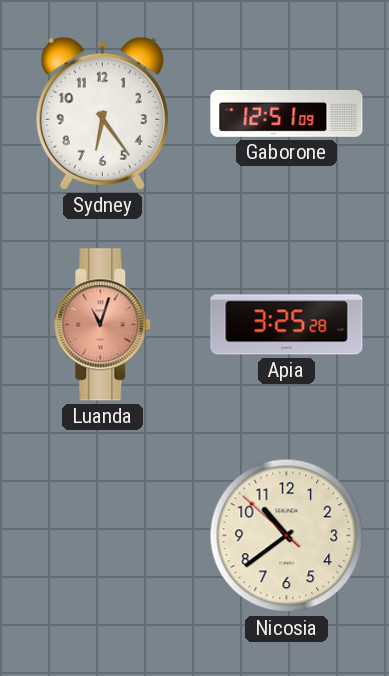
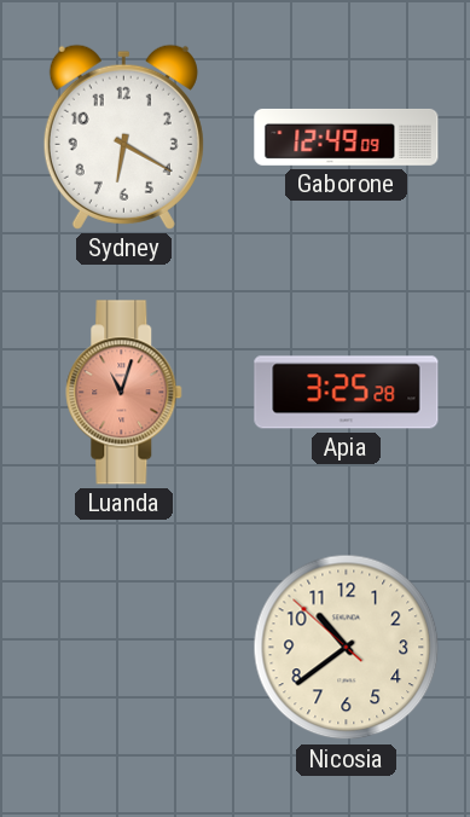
Sydney: 6:24 -> 6:20 (123, 137)
Gaborone: 12:51 -> 12:49 (347, 137)
